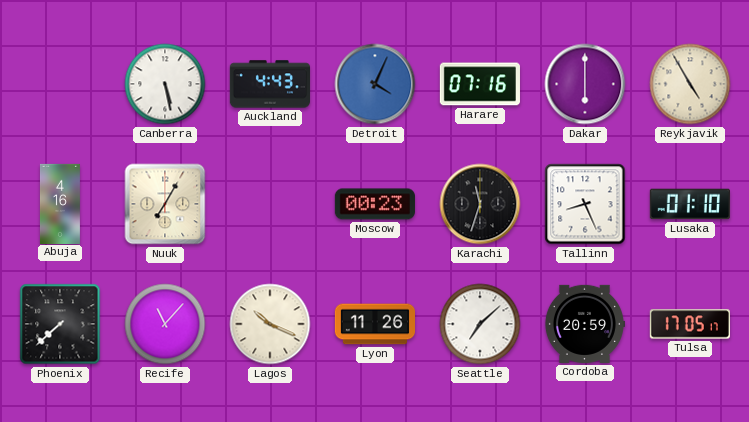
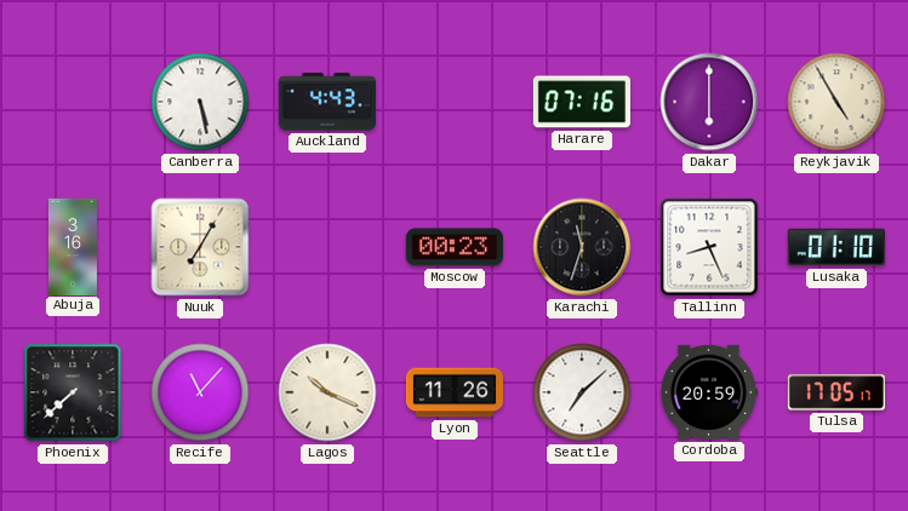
Detroit: 4:04 -> none (375, 84)
Abuja: 4:16 -> 3:16 (73, 246)
